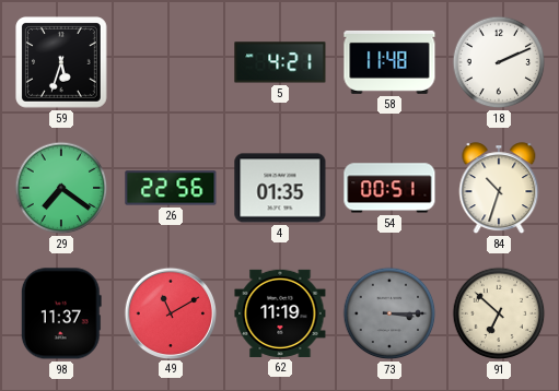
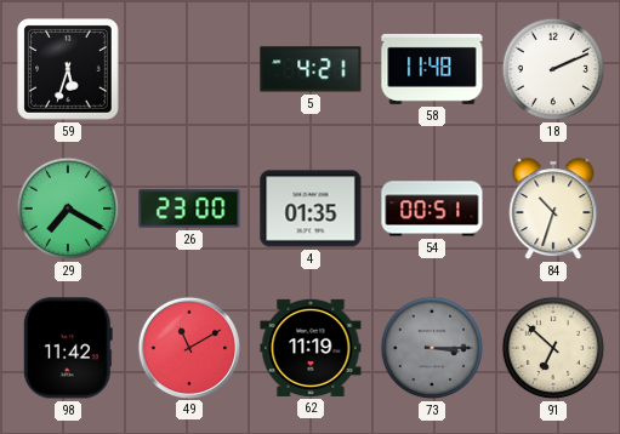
29: 7:21 -> 7:20 (68, 209)
26: 22:56 -> 23:00 (189, 209)
98: 11:37 -> 11:42 (68, 348)
